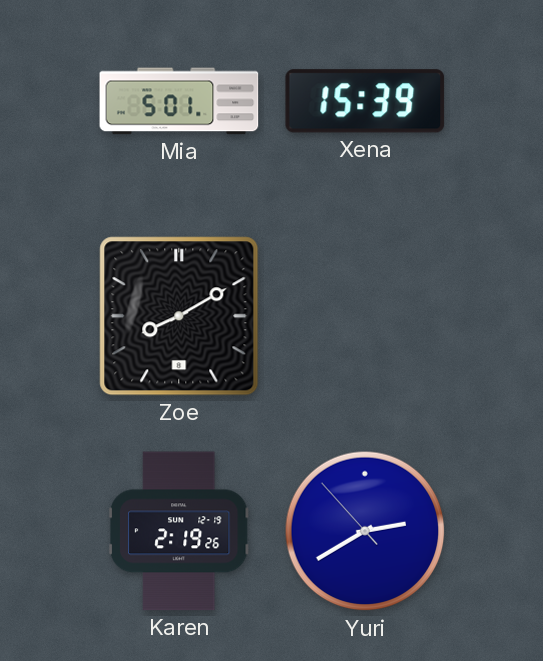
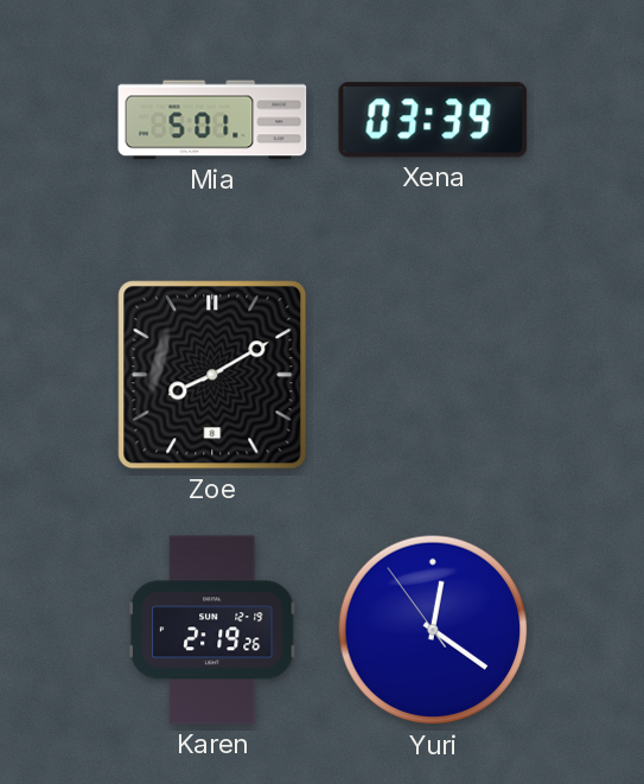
Xena: 15:39 -> 03:39 (433, 120)
Yuri: 2:39 -> 12:20 (433, 630)
